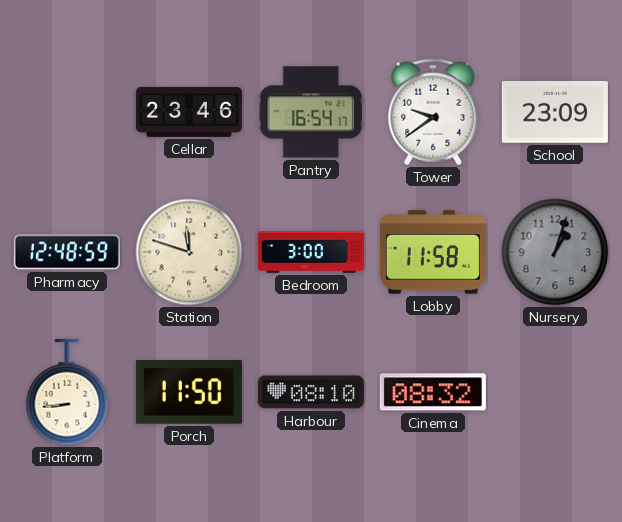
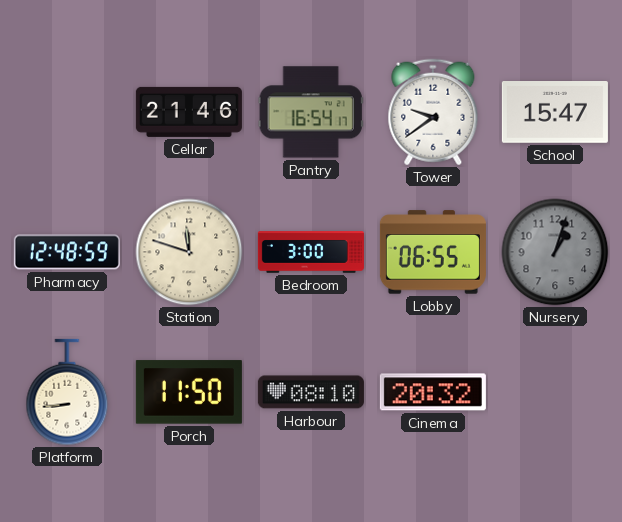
Cellar: 23:46 -> 21:46 (189, 112)
School: 23:09 -> 15:47 (555, 113)
Lobby: 11:58 -> 06:55 (433, 252)
Cinema: 08:32 -> 20:32 (433, 392)
